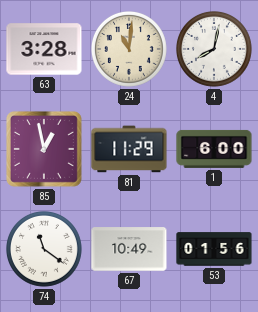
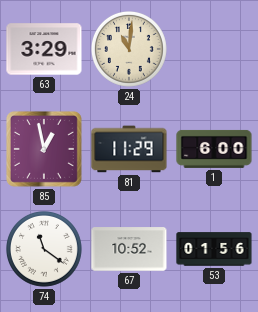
63: 3:28 -> 3:29 (44, 49)
4: 8:02 -> none (215, 50)
67: 10:49 -> 10:52 (129, 249)
